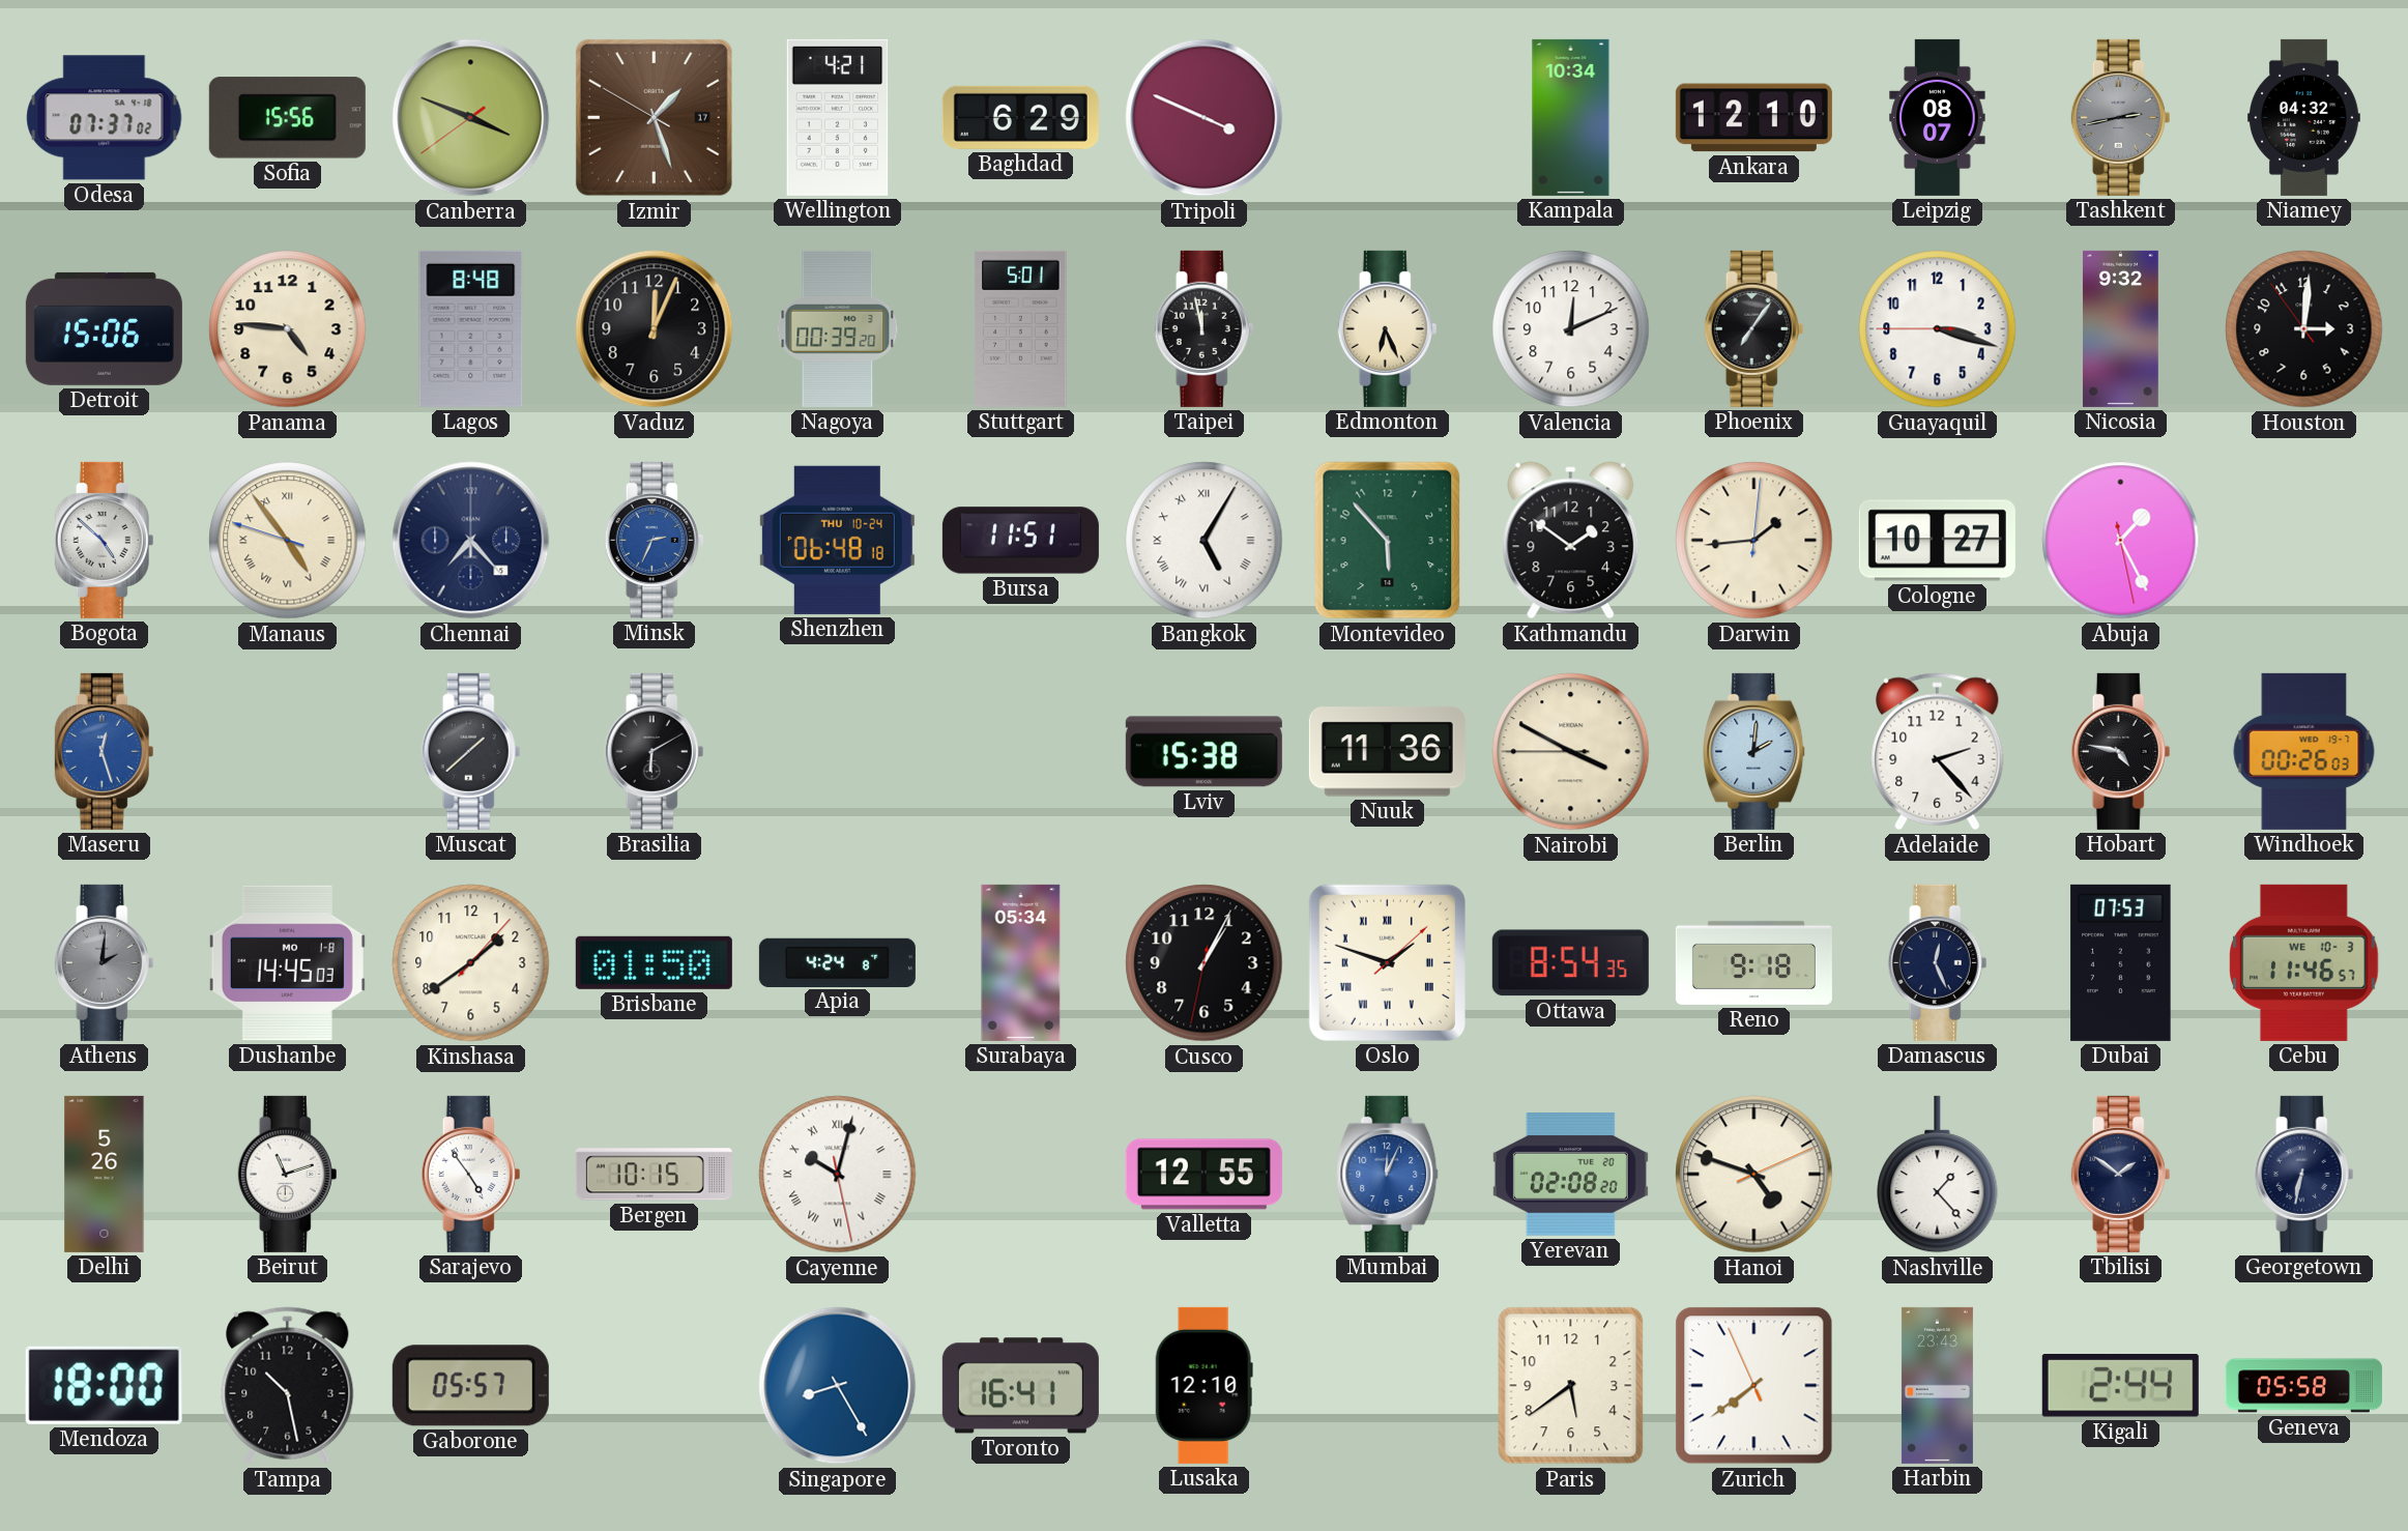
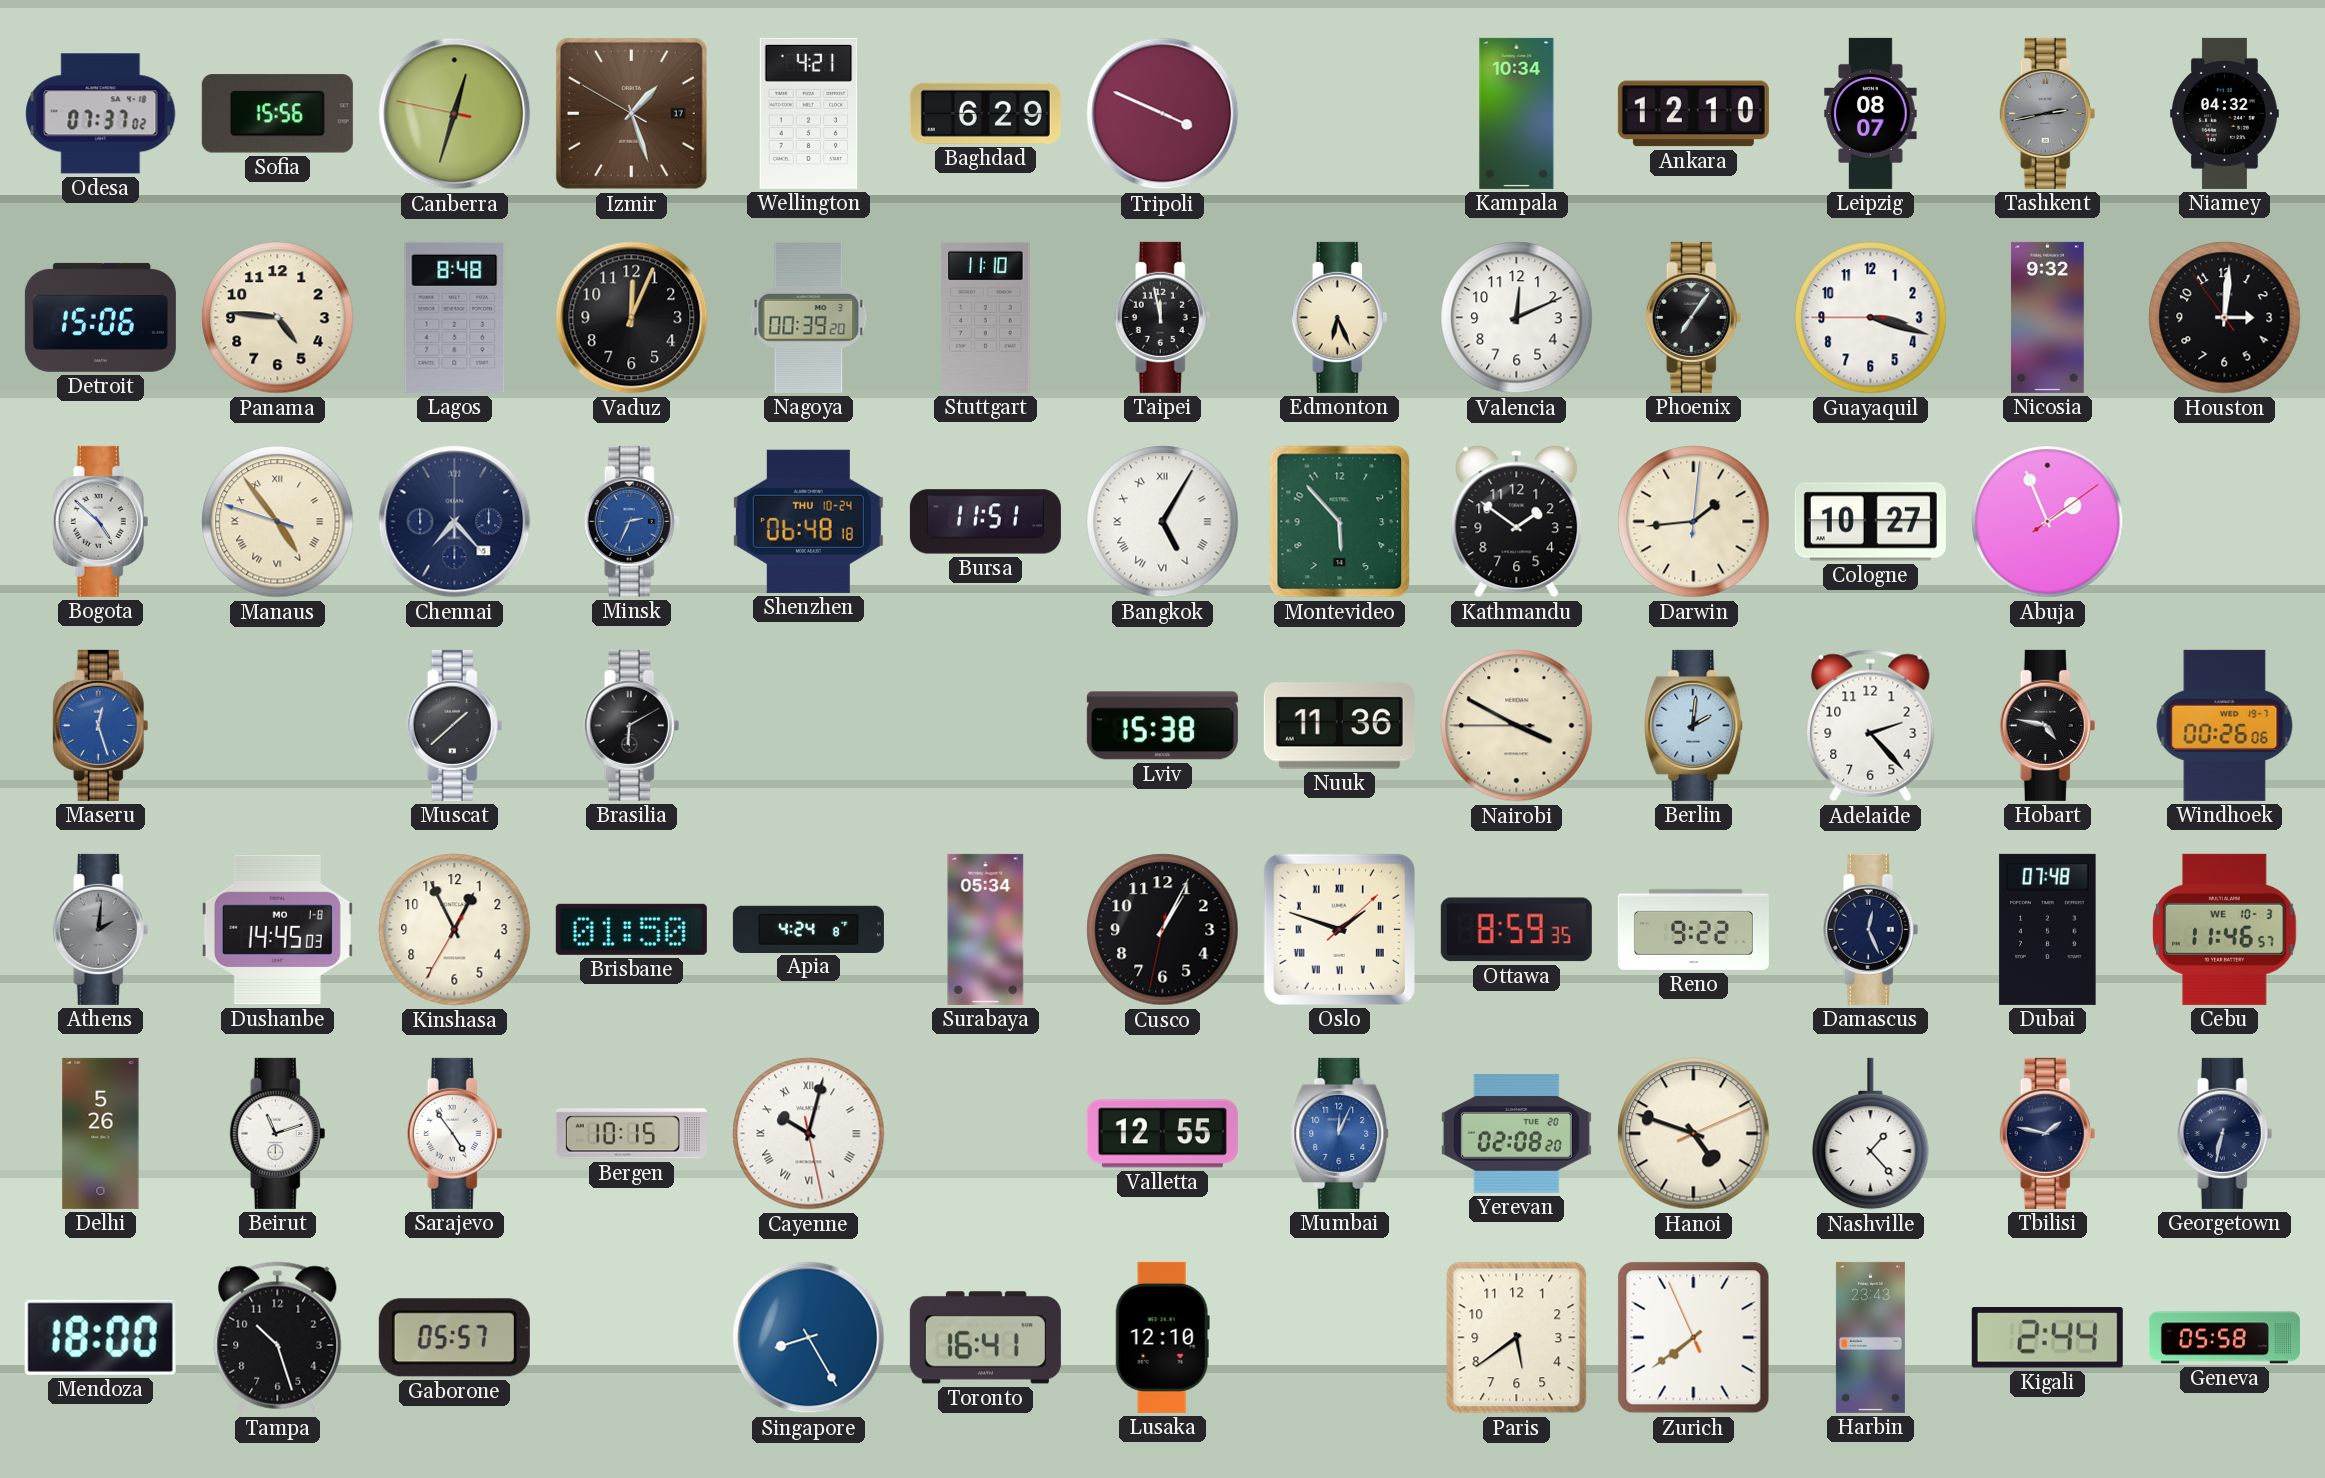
Canberra: 3:48 -> 12:32 (455, 114)
Stuttgart: 5:01 -> 11:10 (986, 317)
Abuja: 1:25 -> 1:56 (2048, 522)
Windhoek: 00:26:03 -> 00:26:06 (2225, 725)
Kinshasa: 1:39 -> 12:55 (455, 930)
Ottawa: 8:54 -> 8:59 (1516, 930)
Reno: 9:18 -> 9:22 (1693, 929)
Dubai: 07:53 -> 07:48 (2048, 929)
Tbilisi: 1:51 -> 1:47 (2048, 1133)
Tampa: 10:28 -> 10:27 (278, 1338)
